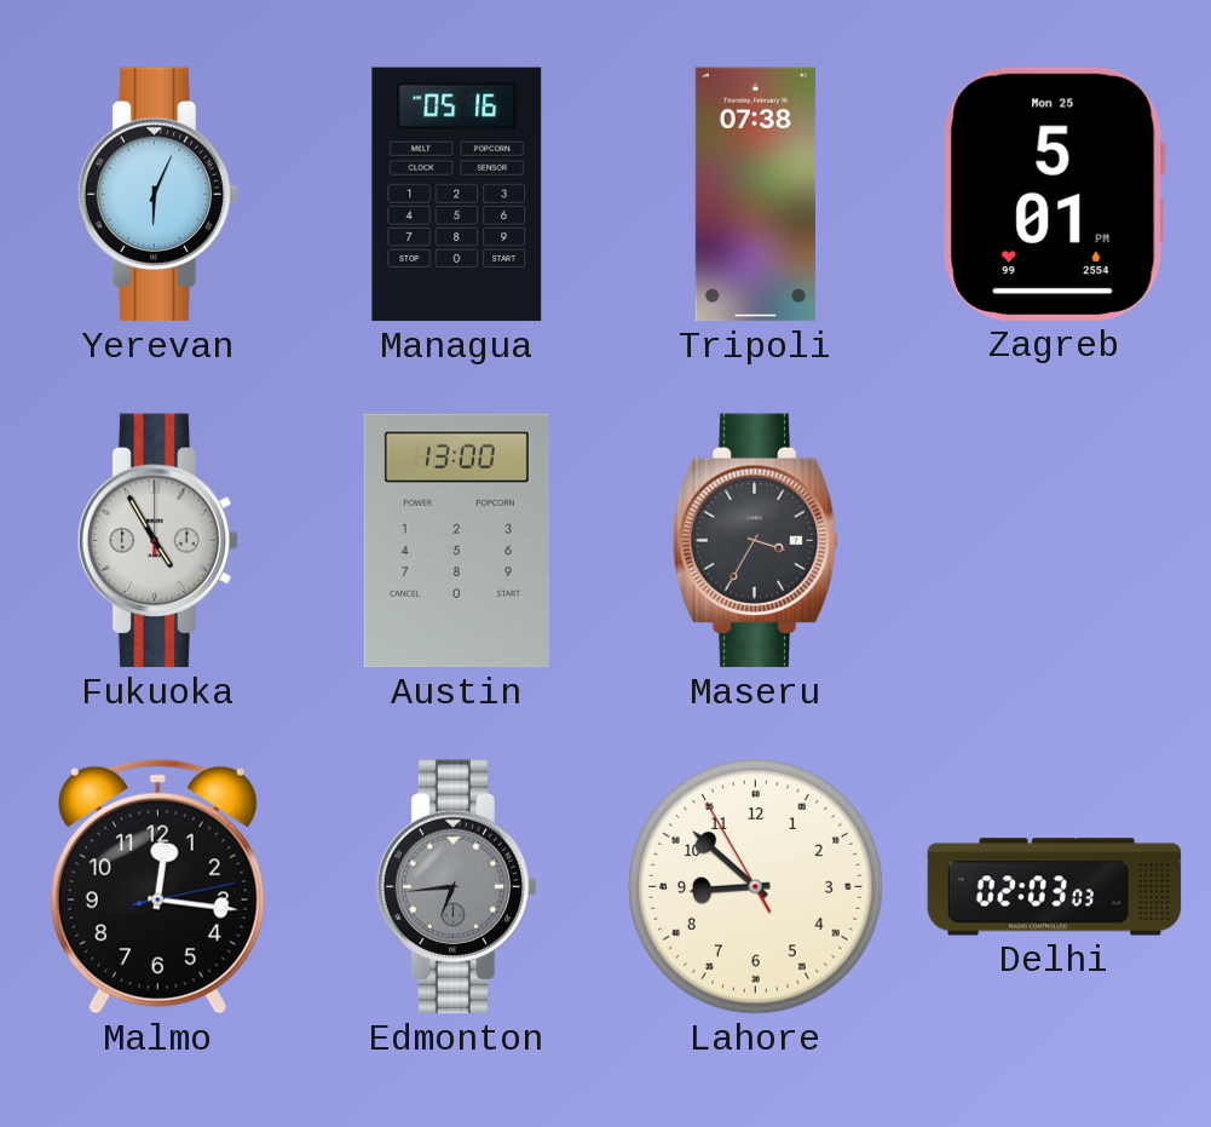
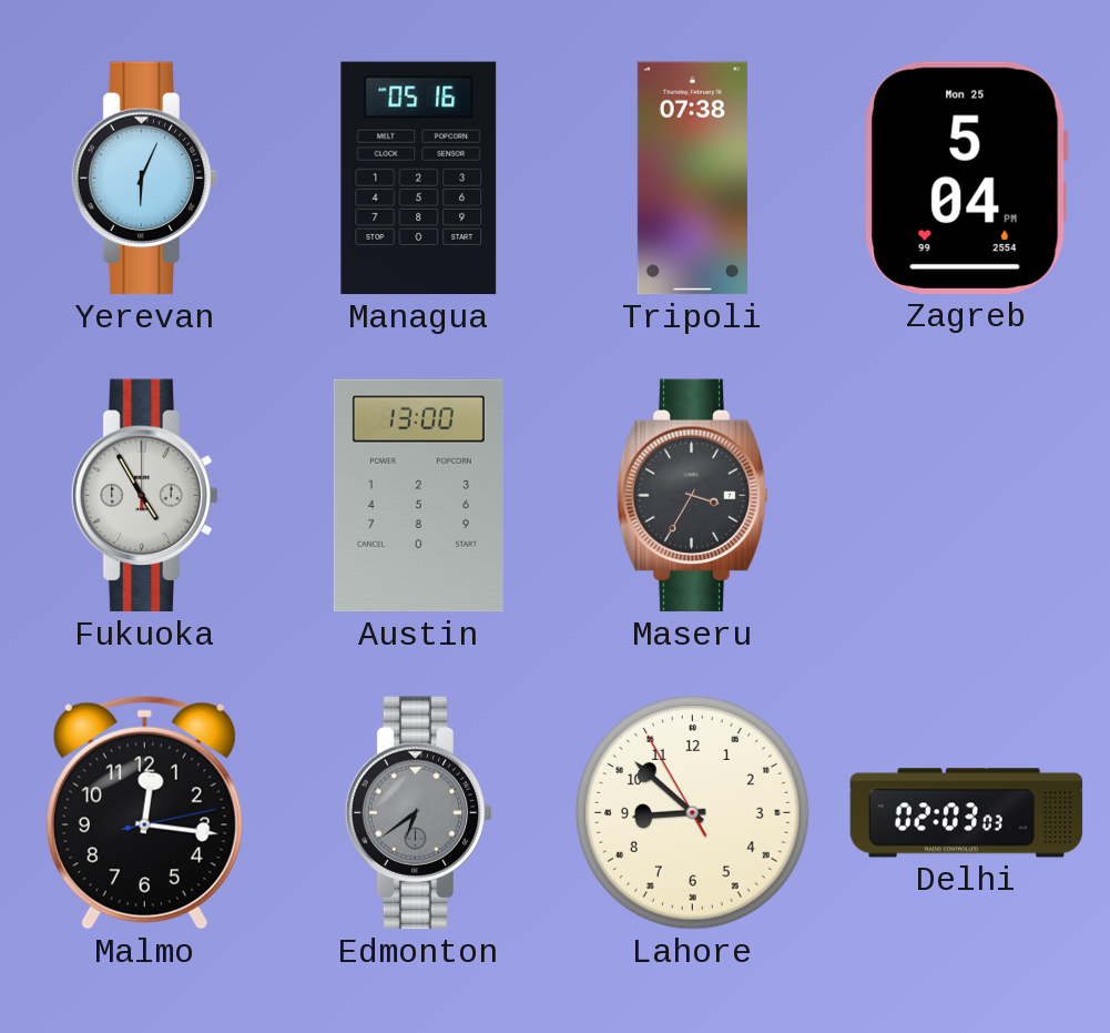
Zagreb: 5:01 -> 5:04 (966, 178)
Edmonton: 6:44 -> 6:39 (419, 813)
